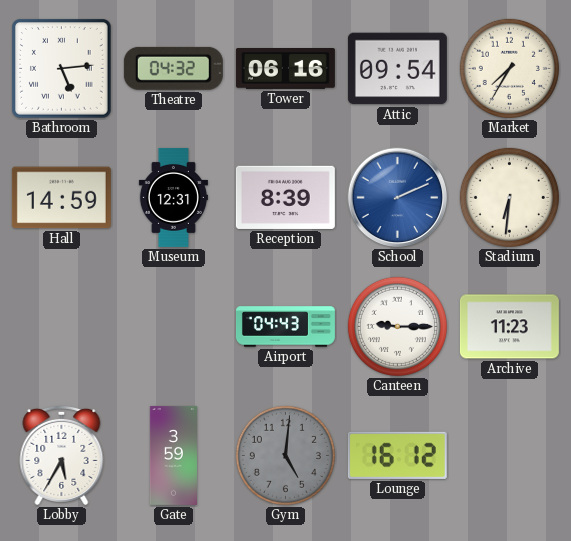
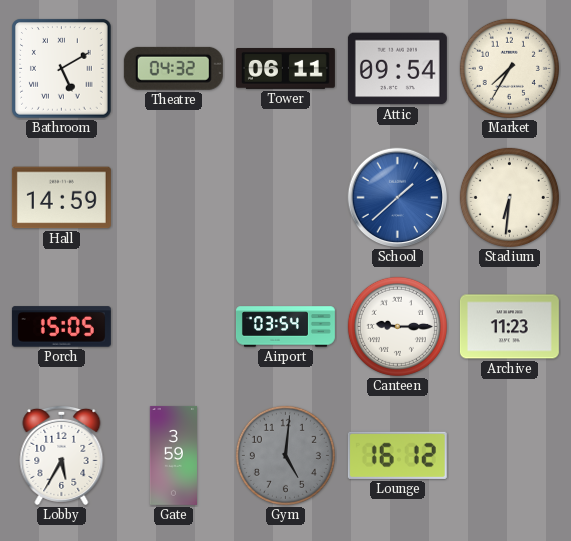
Bathroom: 5:14 -> 5:10 (62, 69)
Tower: 06:16 -> 06:11 (285, 69)
Museum: 12:31 -> none (173, 197)
Reception: 8:39 -> none (285, 197)
School: 2:11 -> 1:38 (398, 198)
Porch: none -> 15:05 (61, 327)
Airport: 04:43 -> 03:54 (285, 327)
